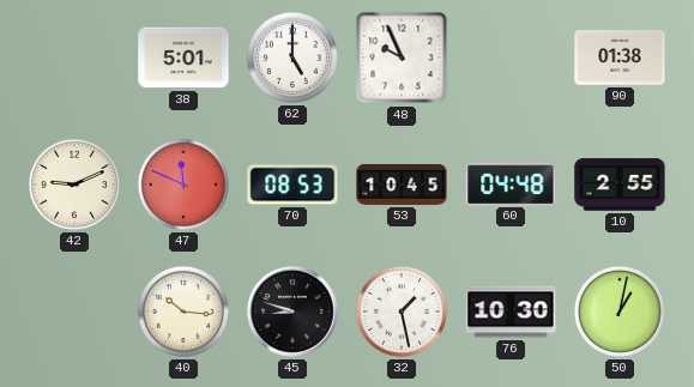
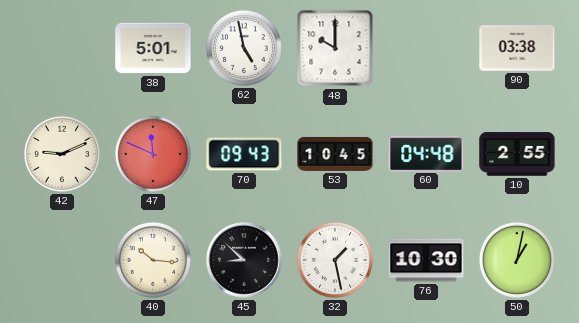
62: 5:00 -> 4:58 (244, 48)
48: 9:56 -> 10:00 (335, 48)
90: 01:38 -> 03:38 (517, 49)
70: 08:53 -> 09:43 (244, 154)
45: 8:48 -> 8:52 (244, 260)
